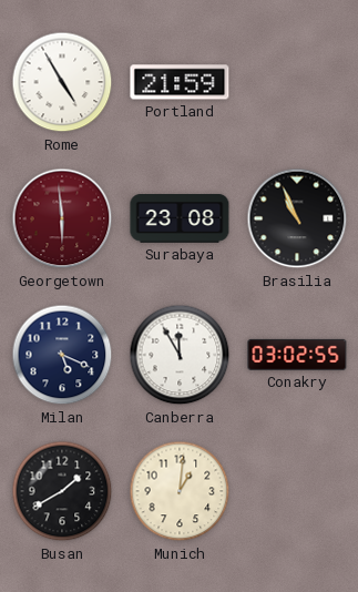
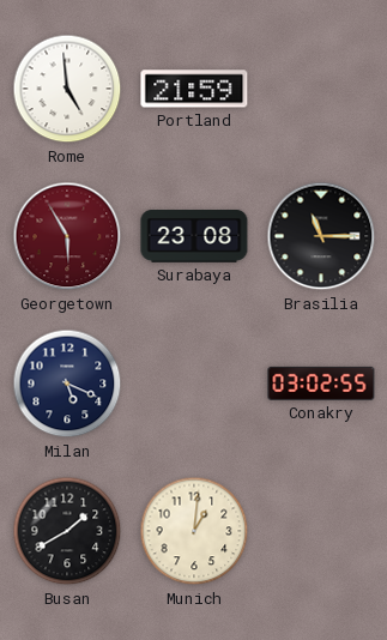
Rome: 4:55 -> 4:59 (67, 89)
Georgetown: 5:59 -> 5:55 (67, 236)
Brasilia: 10:56 -> 11:15 (321, 236)
Canberra: 11:55 -> none (180, 355)
